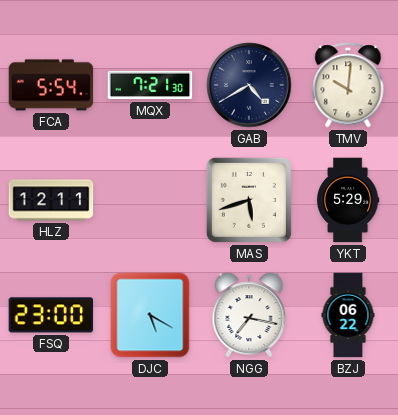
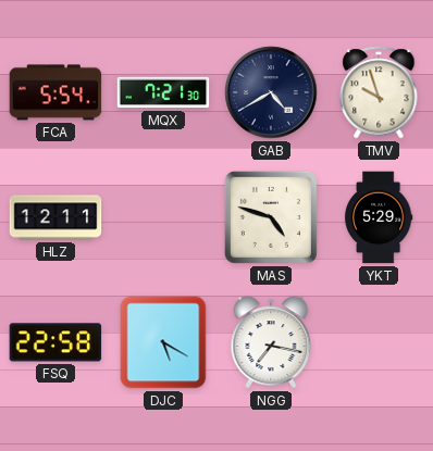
TMV: 10:01 -> 9:57 (379, 92)
MAS: 5:42 -> 4:48 (271, 217)
FSQ: 23:00 -> 22:58 (55, 342)
BZJ: 06:22 -> none (348, 315)
